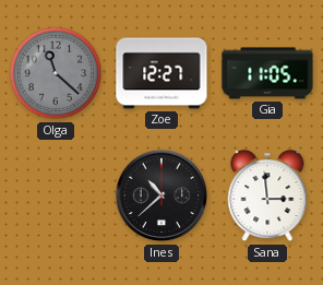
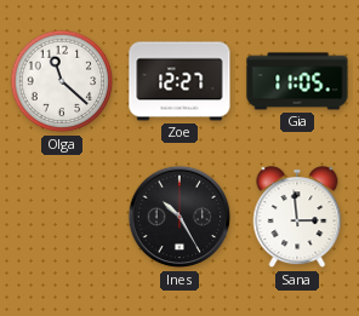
Olga dial: grey -> white (62, 81)
Ines: 10:38 -> 10:25 (180, 217)
